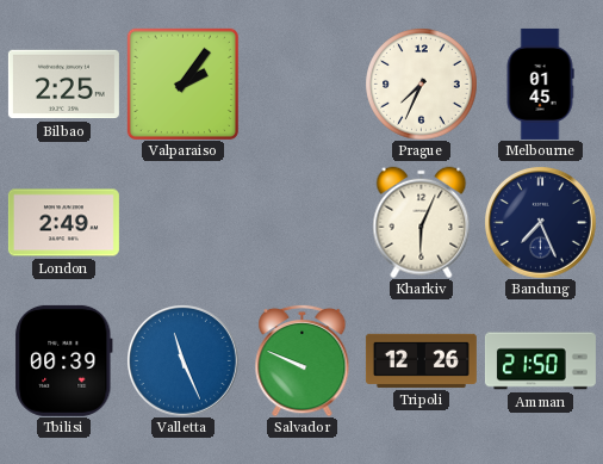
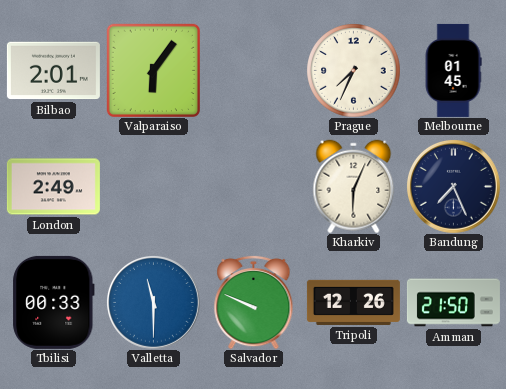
Bilbao: 2:25 -> 2:01 (53, 71)
Valparaiso: 2:06 -> 6:06 (153, 70)
Tbilisi: 00:39 -> 00:33 (54, 302)
Valletta: 11:26 -> 11:30 (153, 302)
